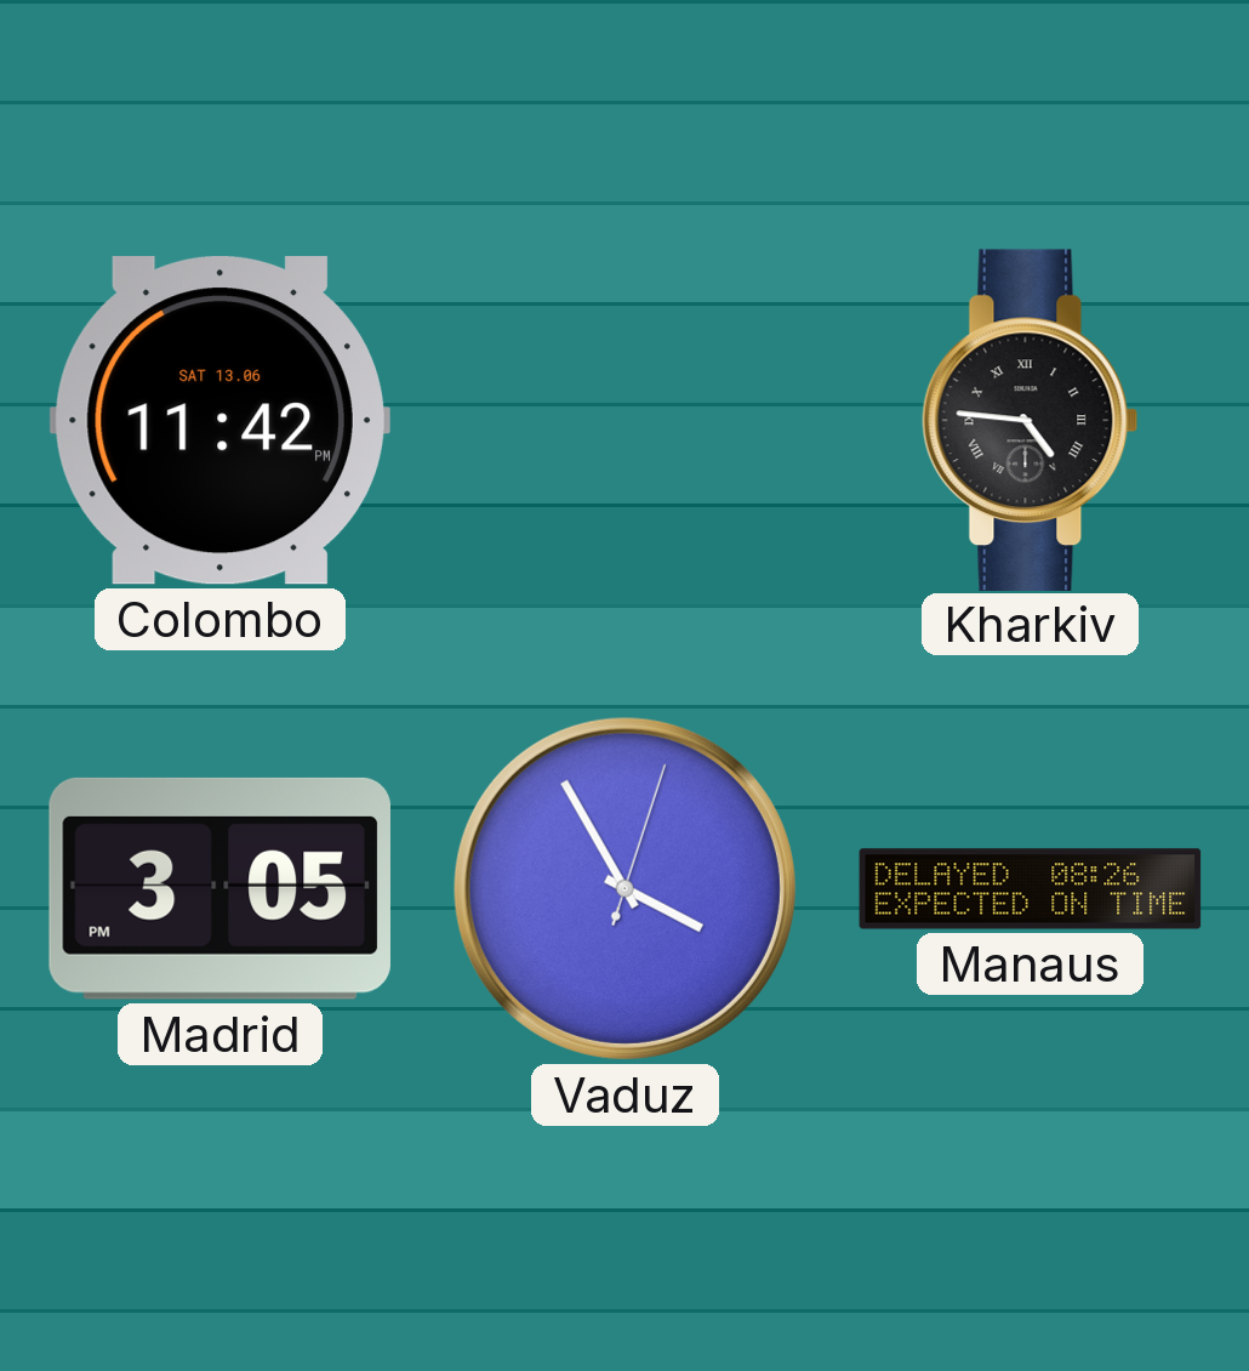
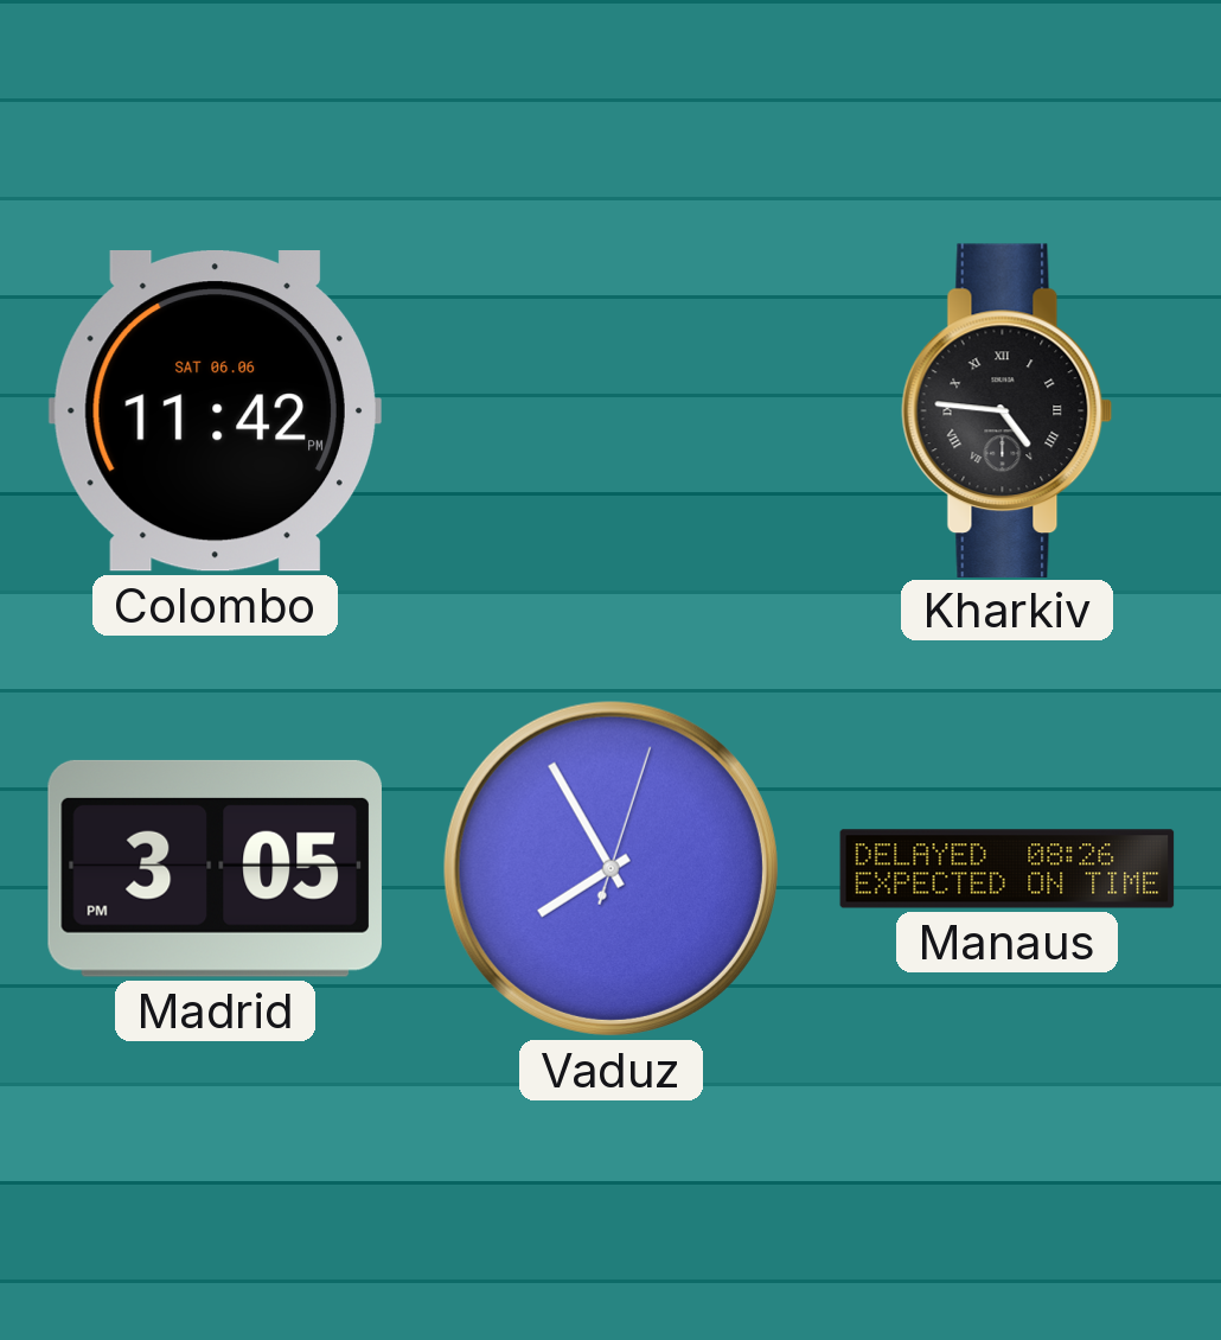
Colombo date: SAT 13.06 -> SAT 06.06 (215, 411)
Vaduz: 3:55 -> 7:55 (610, 868)
